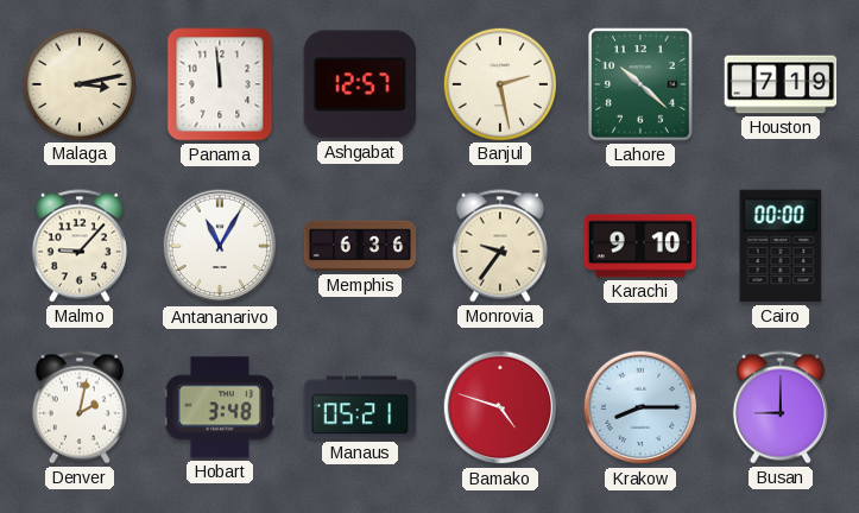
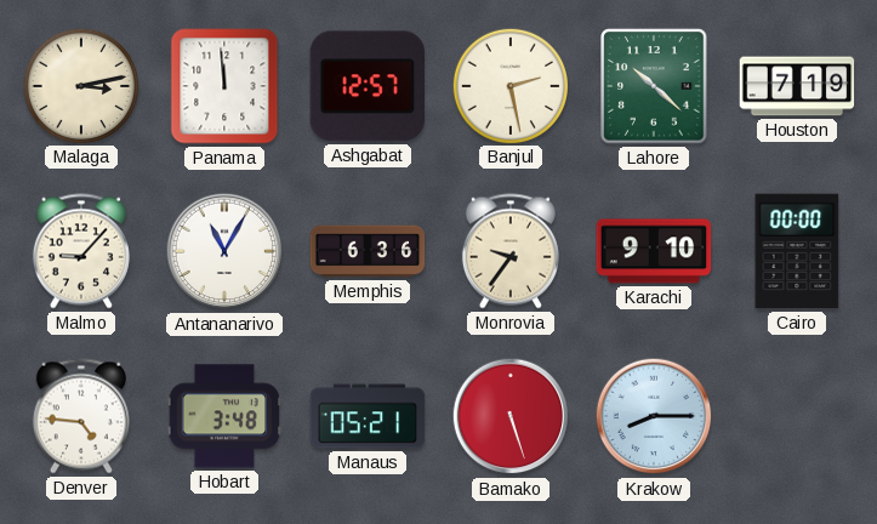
Denver: 2:02 -> 4:46 (81, 416)
Bamako: 4:48 -> 5:27 (511, 416)
Busan: 9:00 -> none (781, 407)
